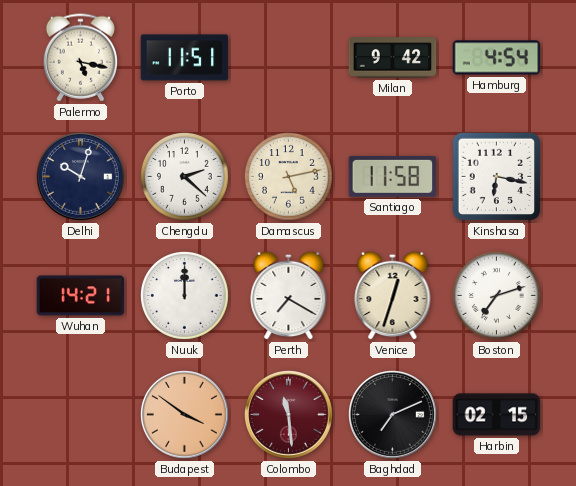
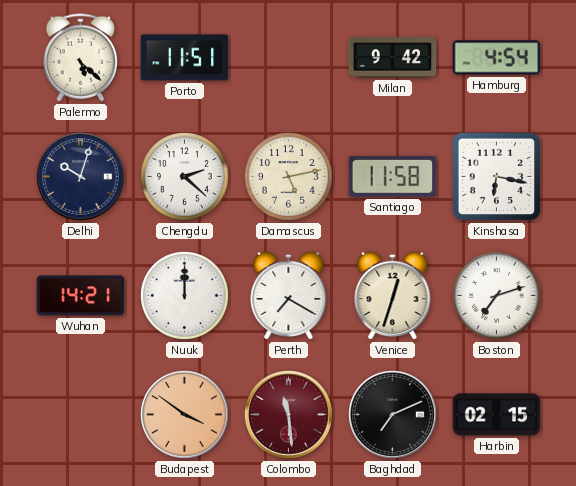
Palermo: 5:17 -> 5:22 (80, 58)
